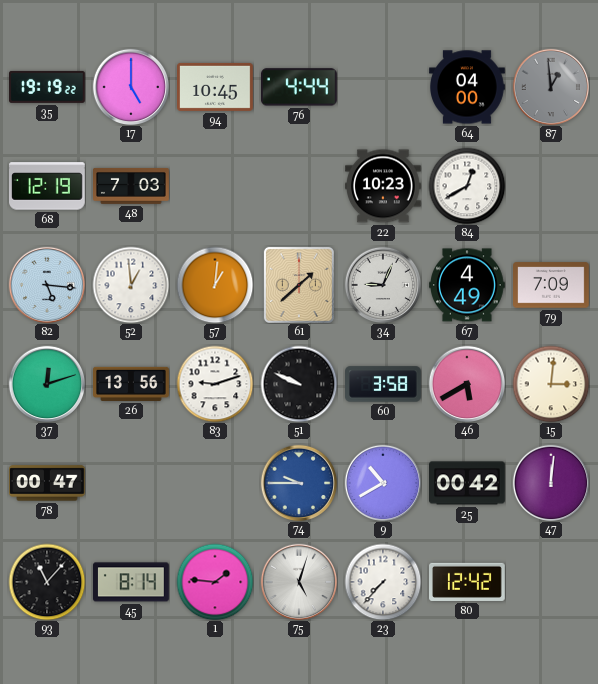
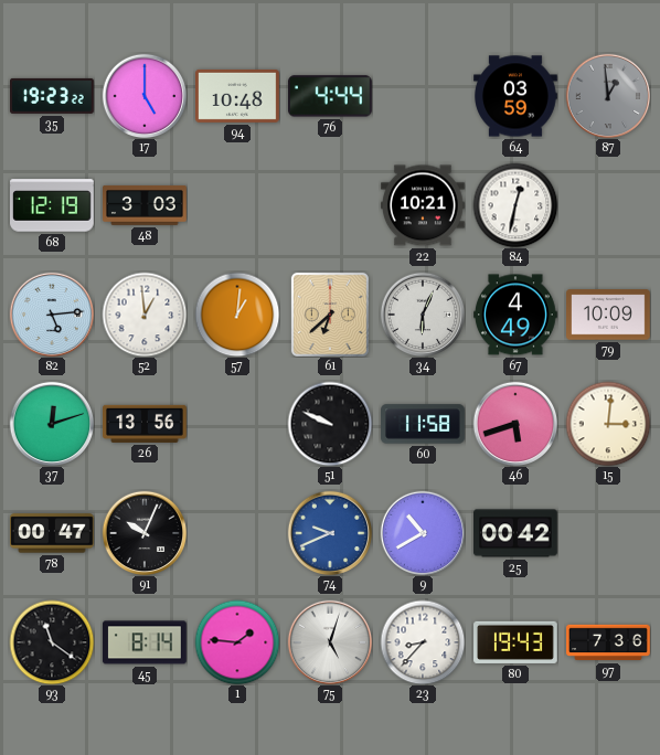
35: 19:19 -> 19:23 (53, 96)
94: 10:45 -> 10:48 (238, 96)
64: 04:00 -> 03:59 (517, 96)
48: 7:03 -> 3:03 (145, 205)
22: 10:23 -> 10:21 (424, 205)
84: 12:40 -> 12:32 (515, 205)
82: 5:16 -> 5:14 (52, 315)
61: 1:38 -> 6:38 (330, 315)
34: 9:04 -> 6:04 (423, 315)
79: 7:09 -> 10:09 (609, 315)
83: 9:12 -> none (215, 384)
60: 3:58 -> 11:58 (423, 424)
46: 5:40 -> 5:42 (515, 424)
91: none -> 10:04 (145, 533)
74: 9:45 -> 9:41 (330, 533)
47: 12:01 -> none (551, 483)
93: 11:07 -> 11:21 (52, 642)
23: 7:37 -> 8:37 (423, 642)
80: 12:42 -> 19:43 (517, 642)
97: none -> 7:36 (608, 642)
